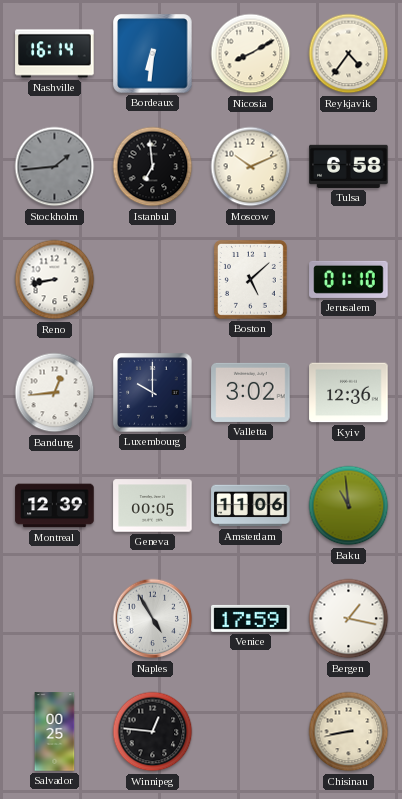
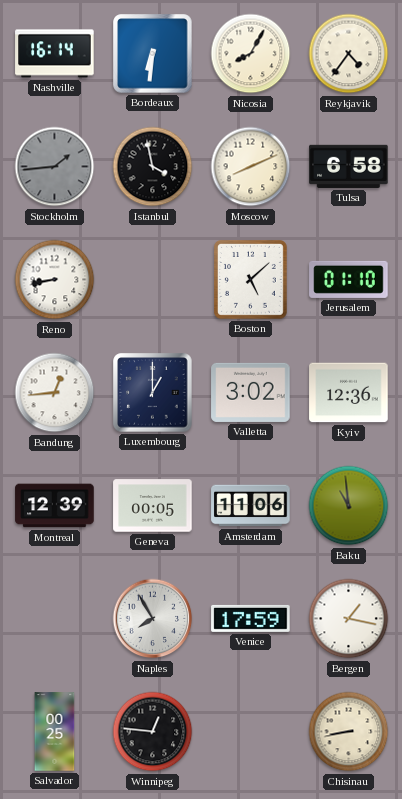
Nicosia: 8:10 -> 8:05 (251, 54)
Istanbul: 6:59 -> 3:58 (153, 167)
Moscow: 10:11 -> 8:11 (251, 167)
Luxembourg: 10:00 -> 1:00 (153, 393)
Naples: 4:55 -> 7:55 (153, 619)
